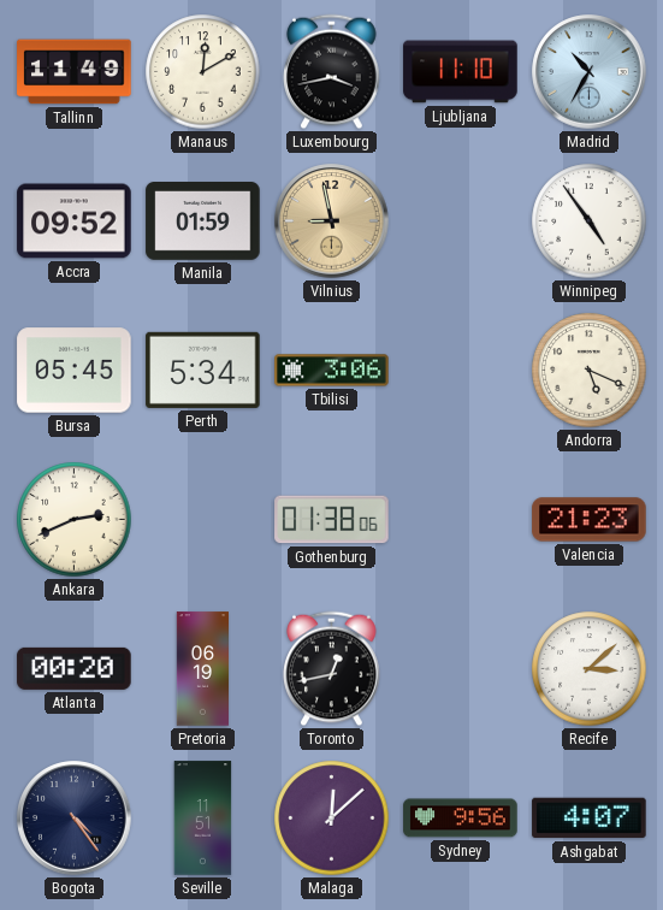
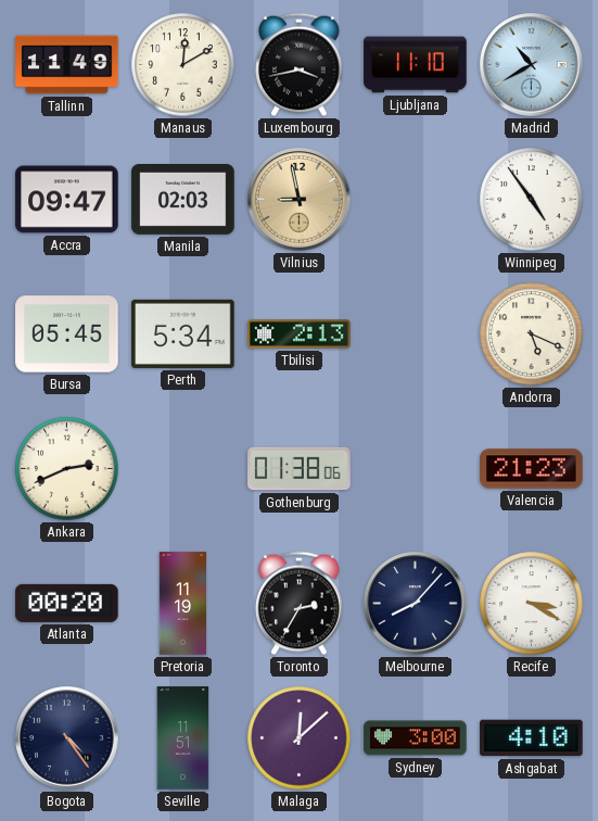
Madrid: 10:35 -> 10:40 (532, 65)
Accra: 09:52 -> 09:47 (67, 200)
Manila: 01:59 -> 02:03 (183, 200)
Tbilisi: 3:06 -> 2:13 (300, 334)
Pretoria: 06:19 -> 11:19 (182, 604)
Toronto: 12:43 -> 2:35 (300, 604)
Melbourne: none -> 8:07 (416, 604)
Recife: 3:08 -> 3:20 (532, 604)
Sydney: 9:56 -> 3:00 (416, 738)
Ashgabat: 4:07 -> 4:10 (532, 738)
